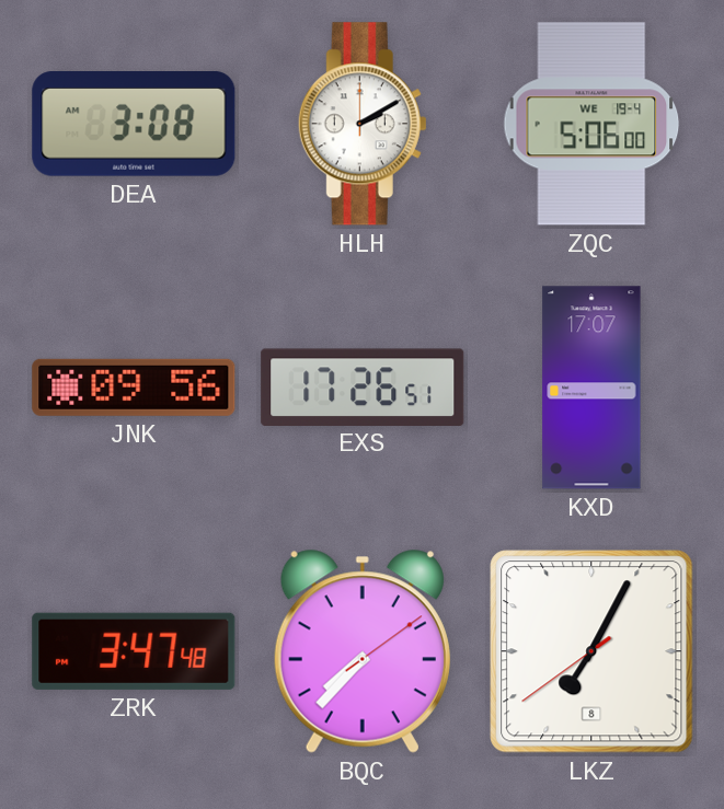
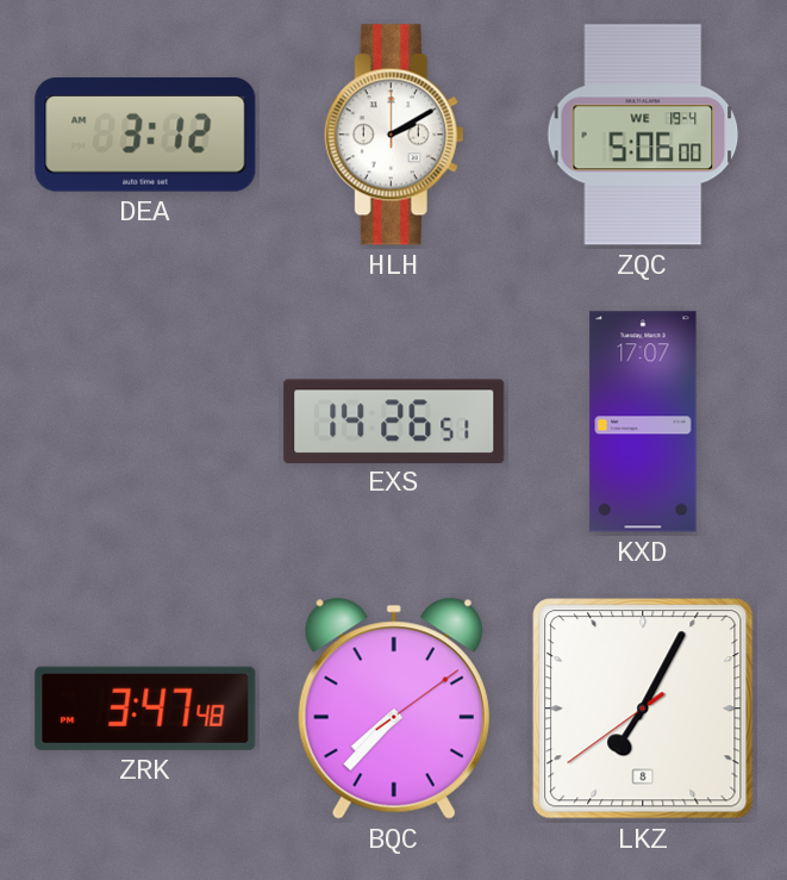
DEA: 3:08 -> 3:12 (145, 136)
JNK: 09:56 -> none (134, 388)
EXS: 17:26 -> 14:26 (394, 420)
